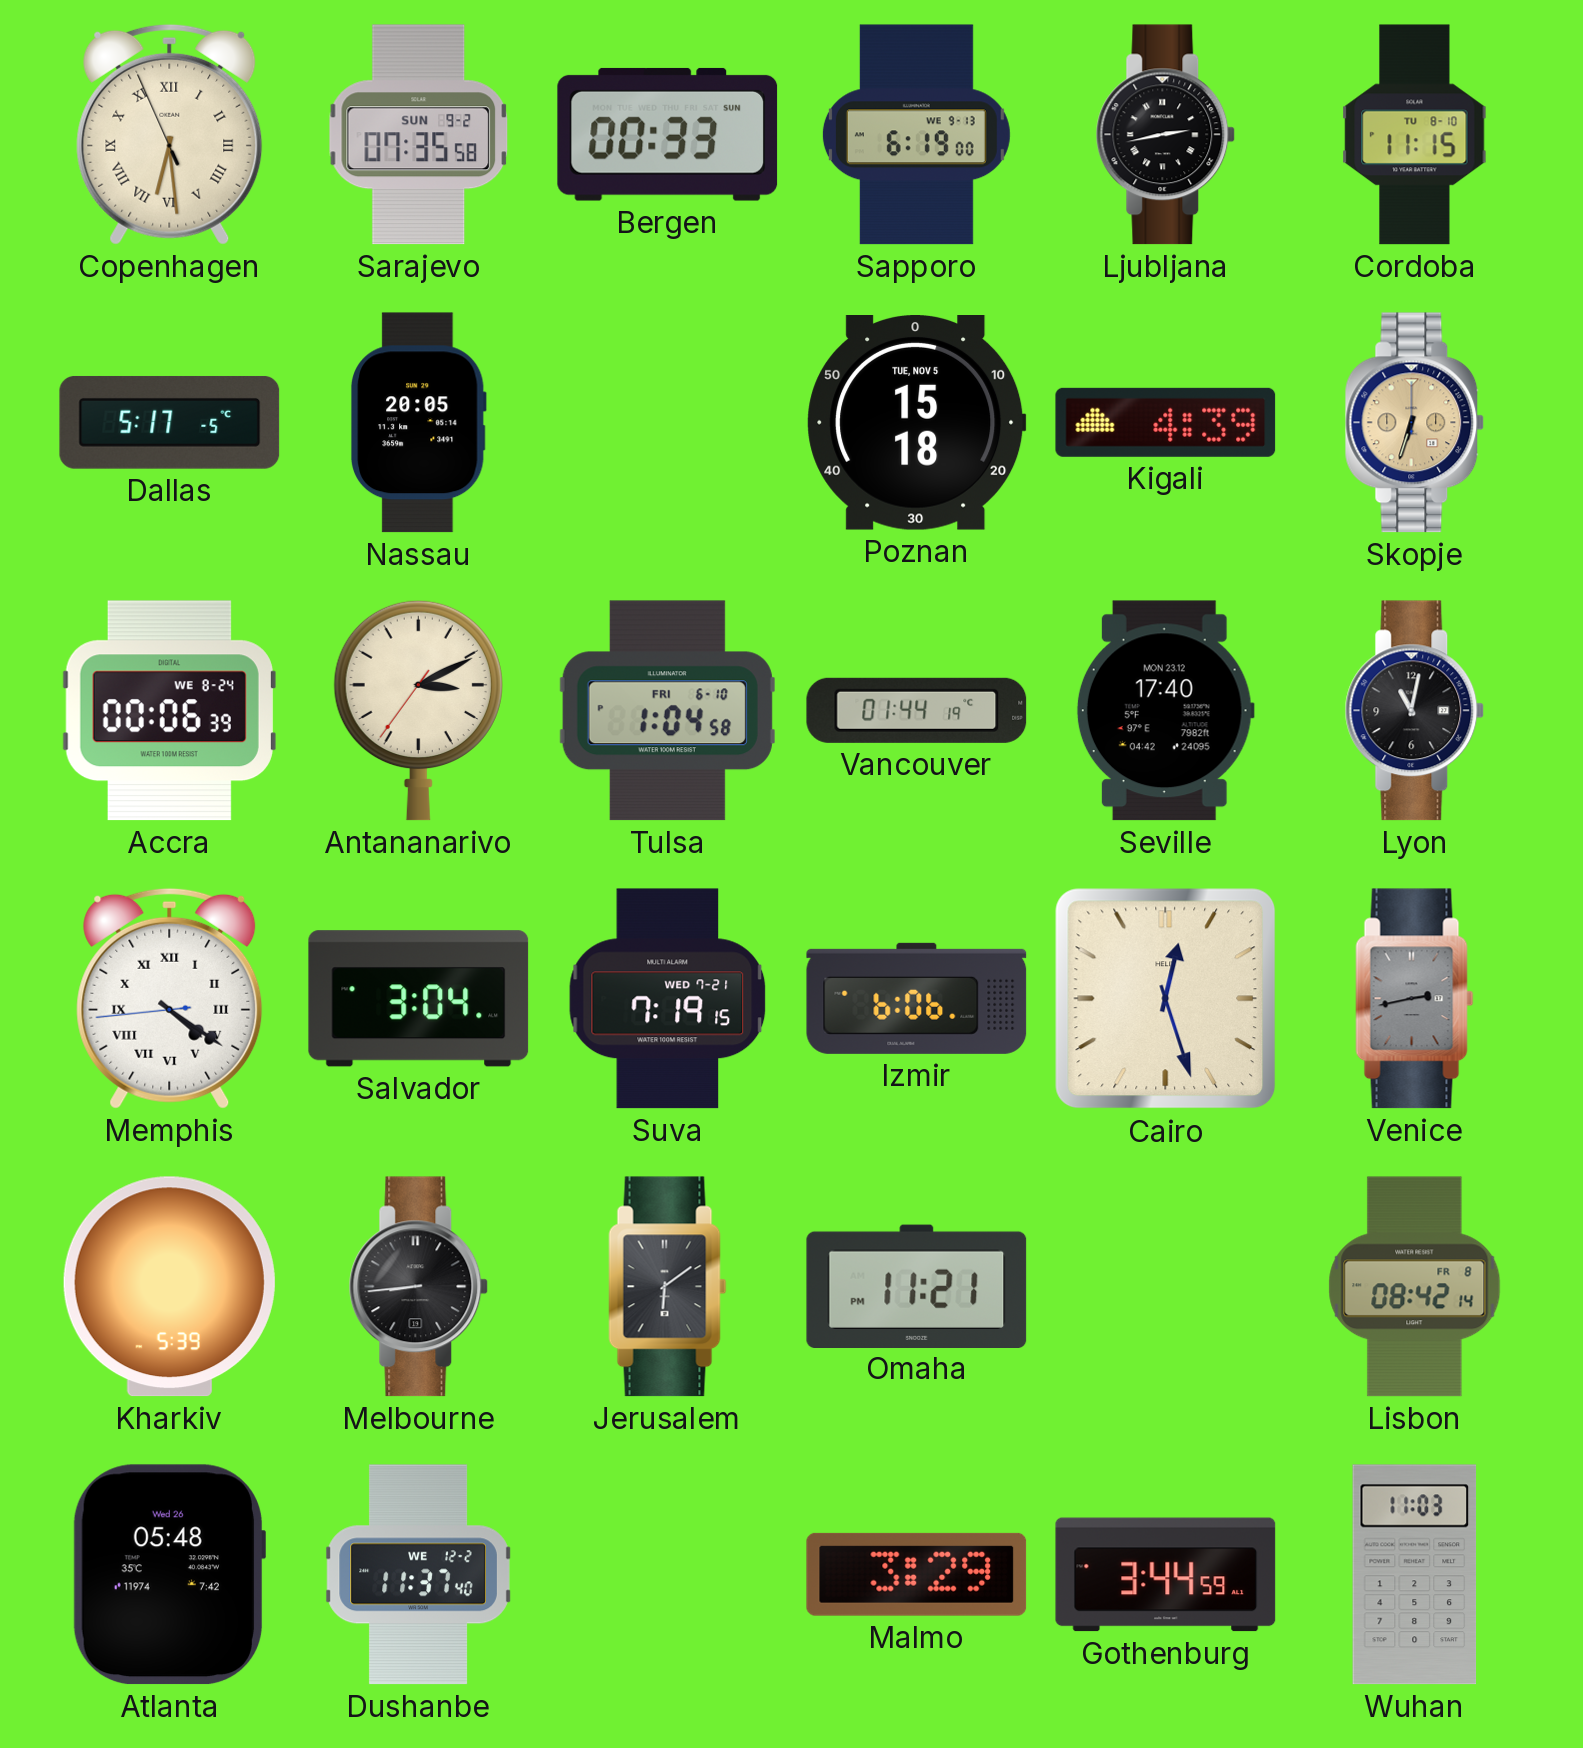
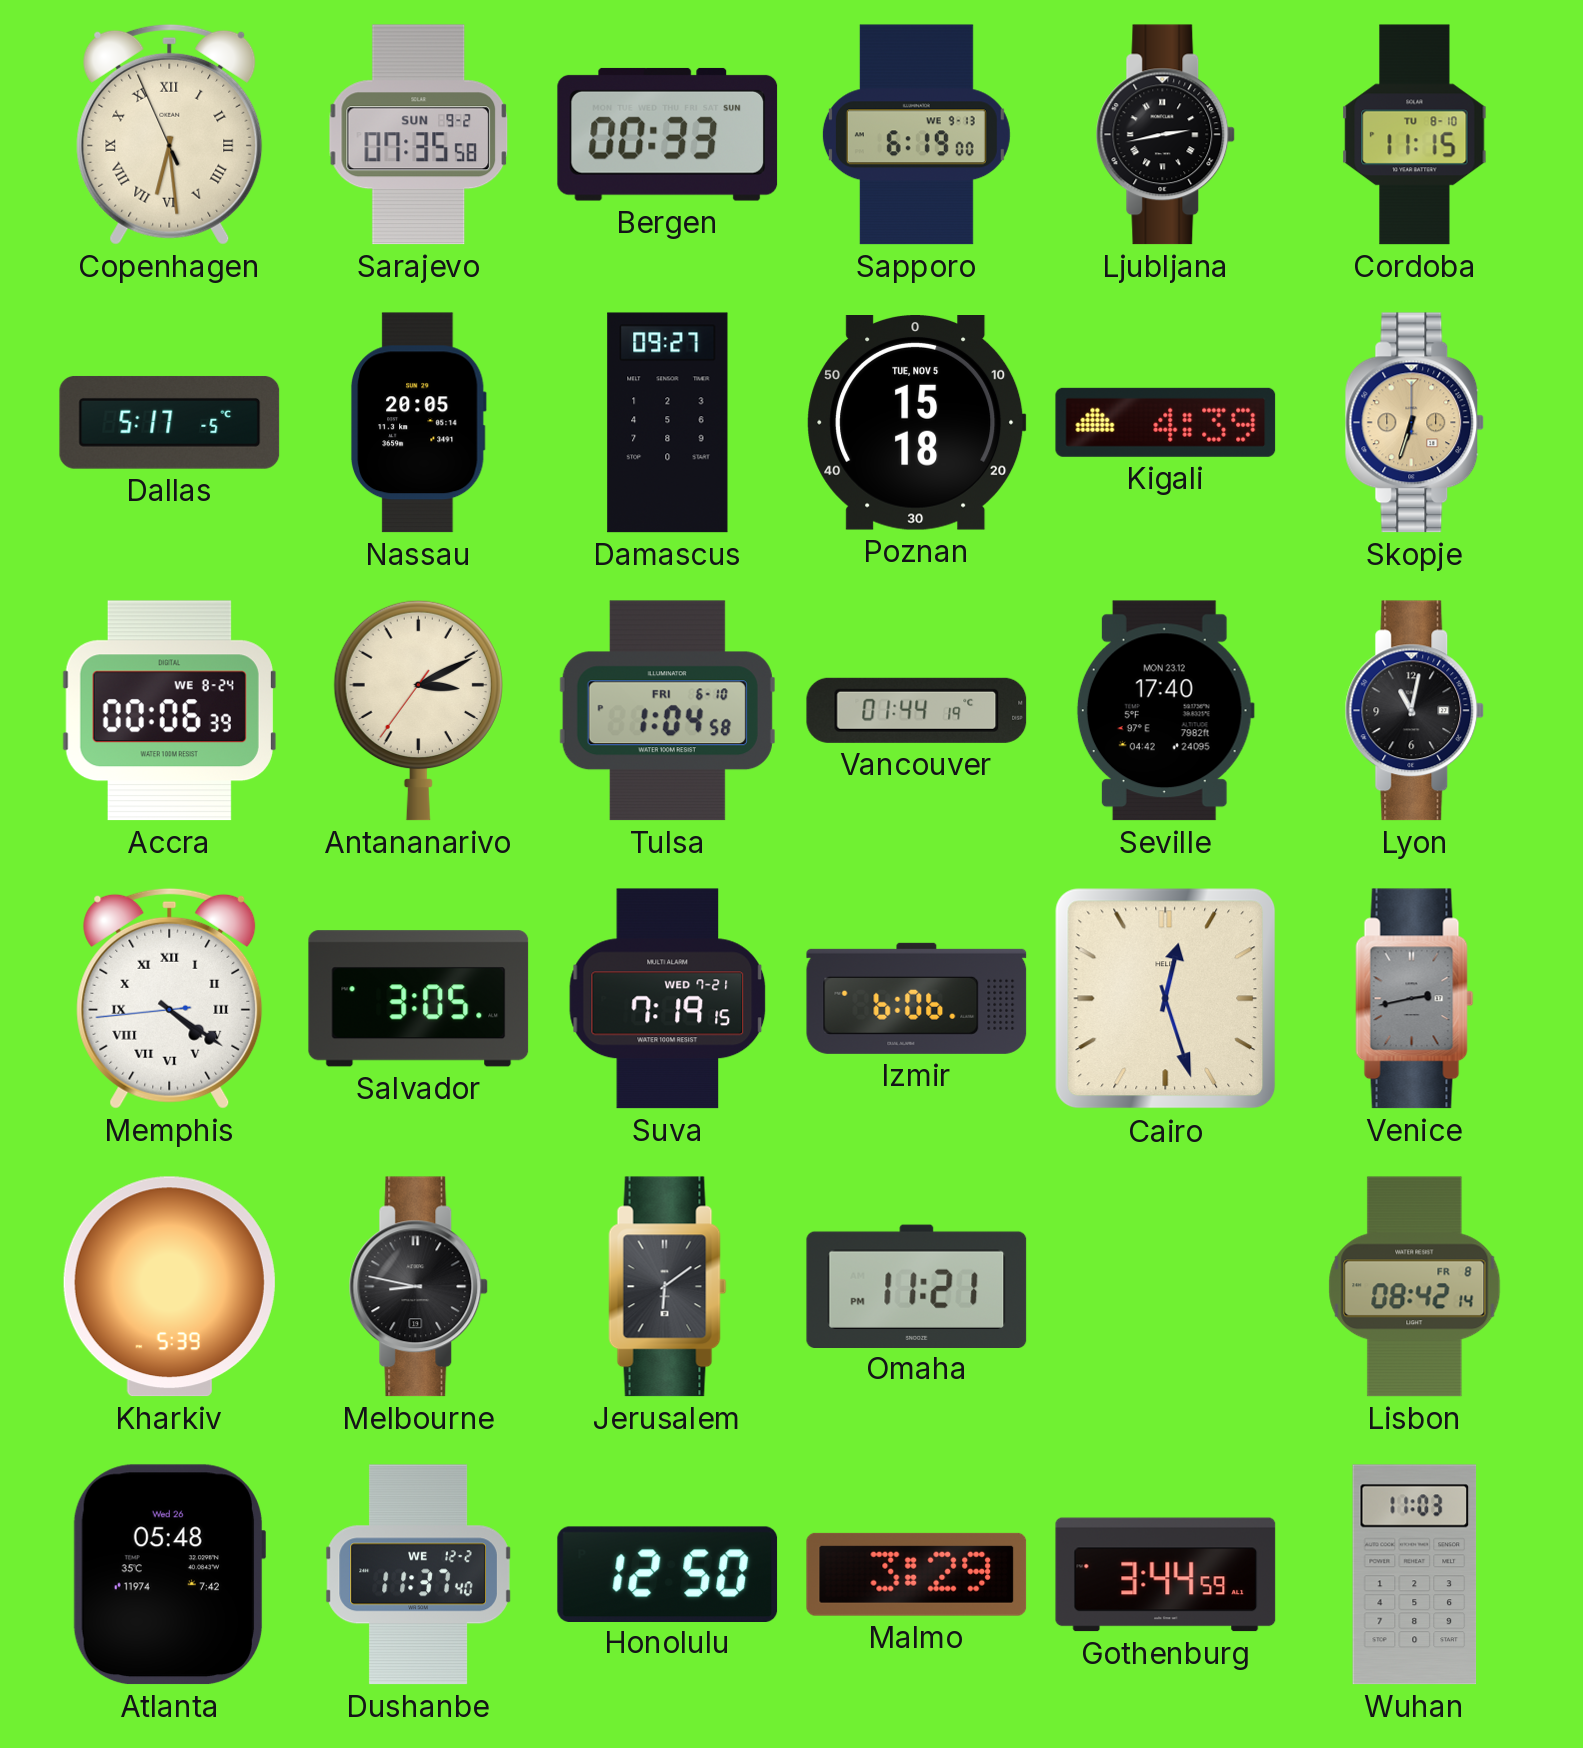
Damascus: none -> 09:27 (668, 423)
Salvador: 3:04 -> 3:05 (419, 999)
Melbourne: 8:44 -> 8:47 (419, 1287)
Honolulu: none -> 12:50 (668, 1574)
